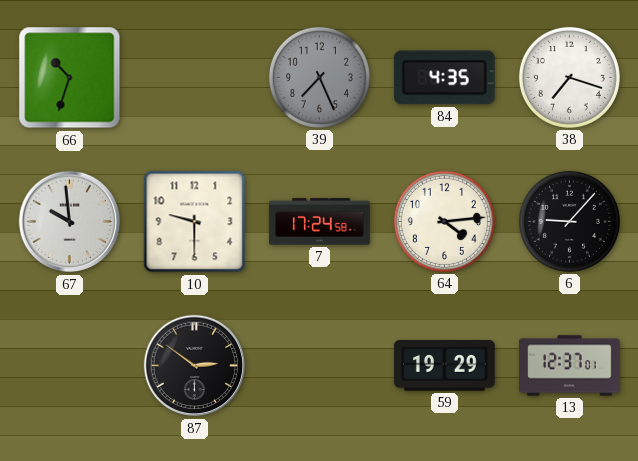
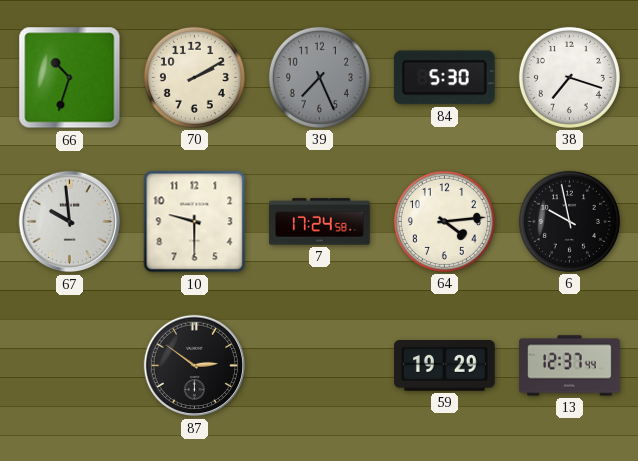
70: none -> 2:10 (194, 77)
84: 4:35 -> 5:30 (444, 78)
6: 9:07 -> 9:58 (569, 221)
13: 12:37:01 -> 12:37:44 (570, 366)
